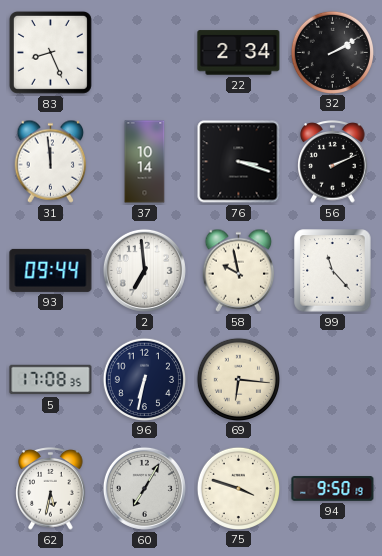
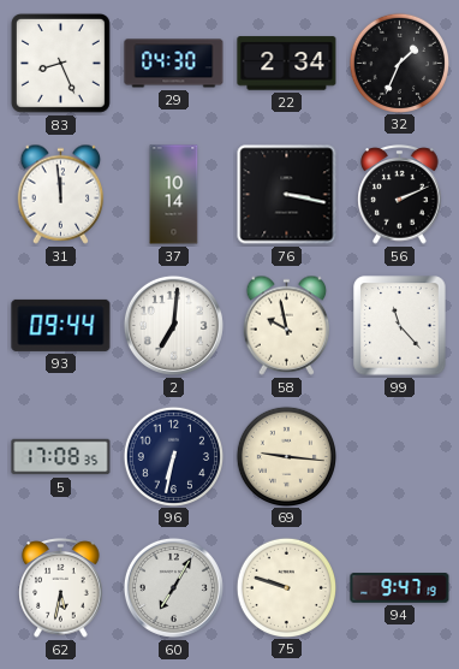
29: none -> 04:30 (174, 64)
32: 2:10 -> 1:34 (399, 63)
76: 3:18 -> 3:17 (287, 195)
2: 6:59 -> 7:01 (173, 325)
69: 6:16 -> 9:16 (286, 456)
75: 3:48 -> 9:48 (286, 587)
94: 9:50 -> 9:47 (400, 588)
